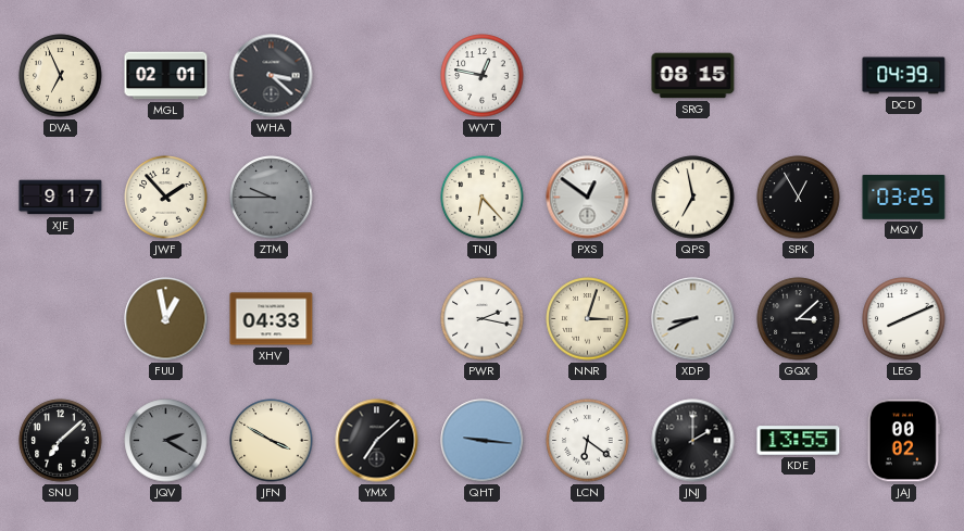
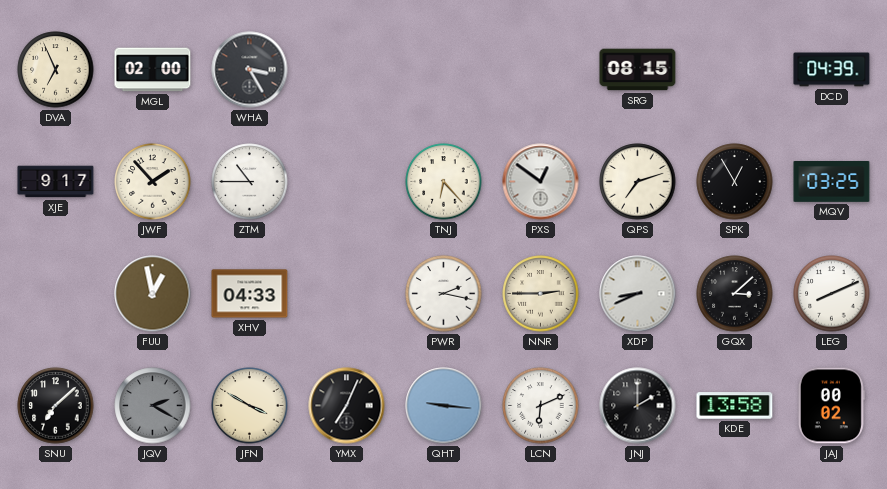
MGL: 02:01 -> 02:00 (153, 70)
WHA: 3:22 -> 3:25 (250, 70)
WVT: 12:47 -> none (483, 76)
ZTM: 9:45 -> 10:45 (250, 182)
ZTM dial: grey -> white (250, 182)
QPS: 6:58 -> 7:12 (638, 182)
NNR: 3:03 -> 2:45 (541, 294)
YMX: 7:08 -> 7:04 (347, 406)
LCN: 6:21 -> 6:11 (541, 406)
KDE: 13:55 -> 13:58 (735, 406)
